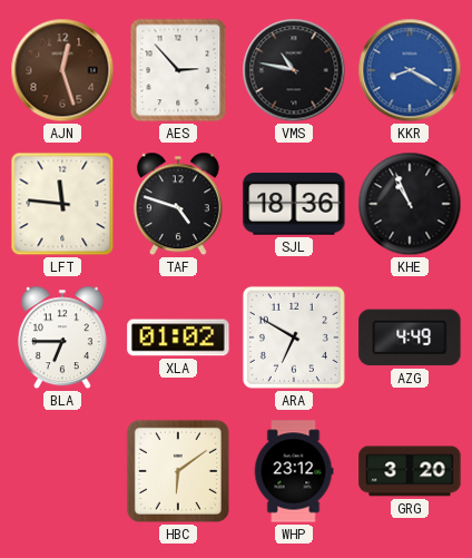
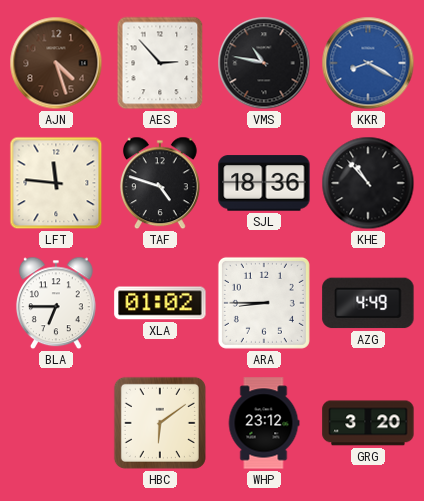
AJN: 12:27 -> 4:27 (56, 63)
KHE: 10:56 -> 10:53 (368, 183)
ARA: 6:50 -> 8:45 (264, 303)
